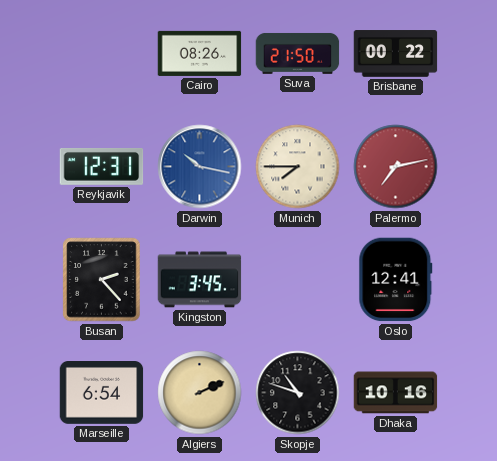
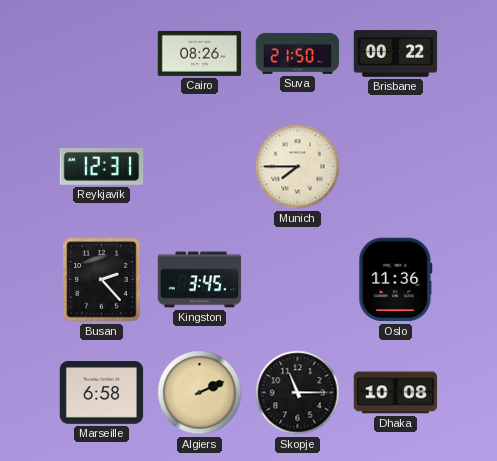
Darwin: 10:17 -> none (200, 167)
Palermo: 7:13 -> none (396, 167)
Oslo: 12:41 -> 11:36 (396, 280)
Marseille: 6:54 -> 6:58 (102, 393)
Skopje: 10:48 -> 11:15 (298, 393)
Dhaka: 10:16 -> 10:08 (396, 393)
